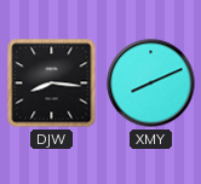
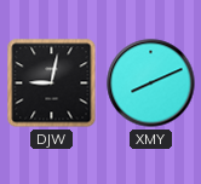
DJW: 8:16 -> 9:02 (52, 84)
